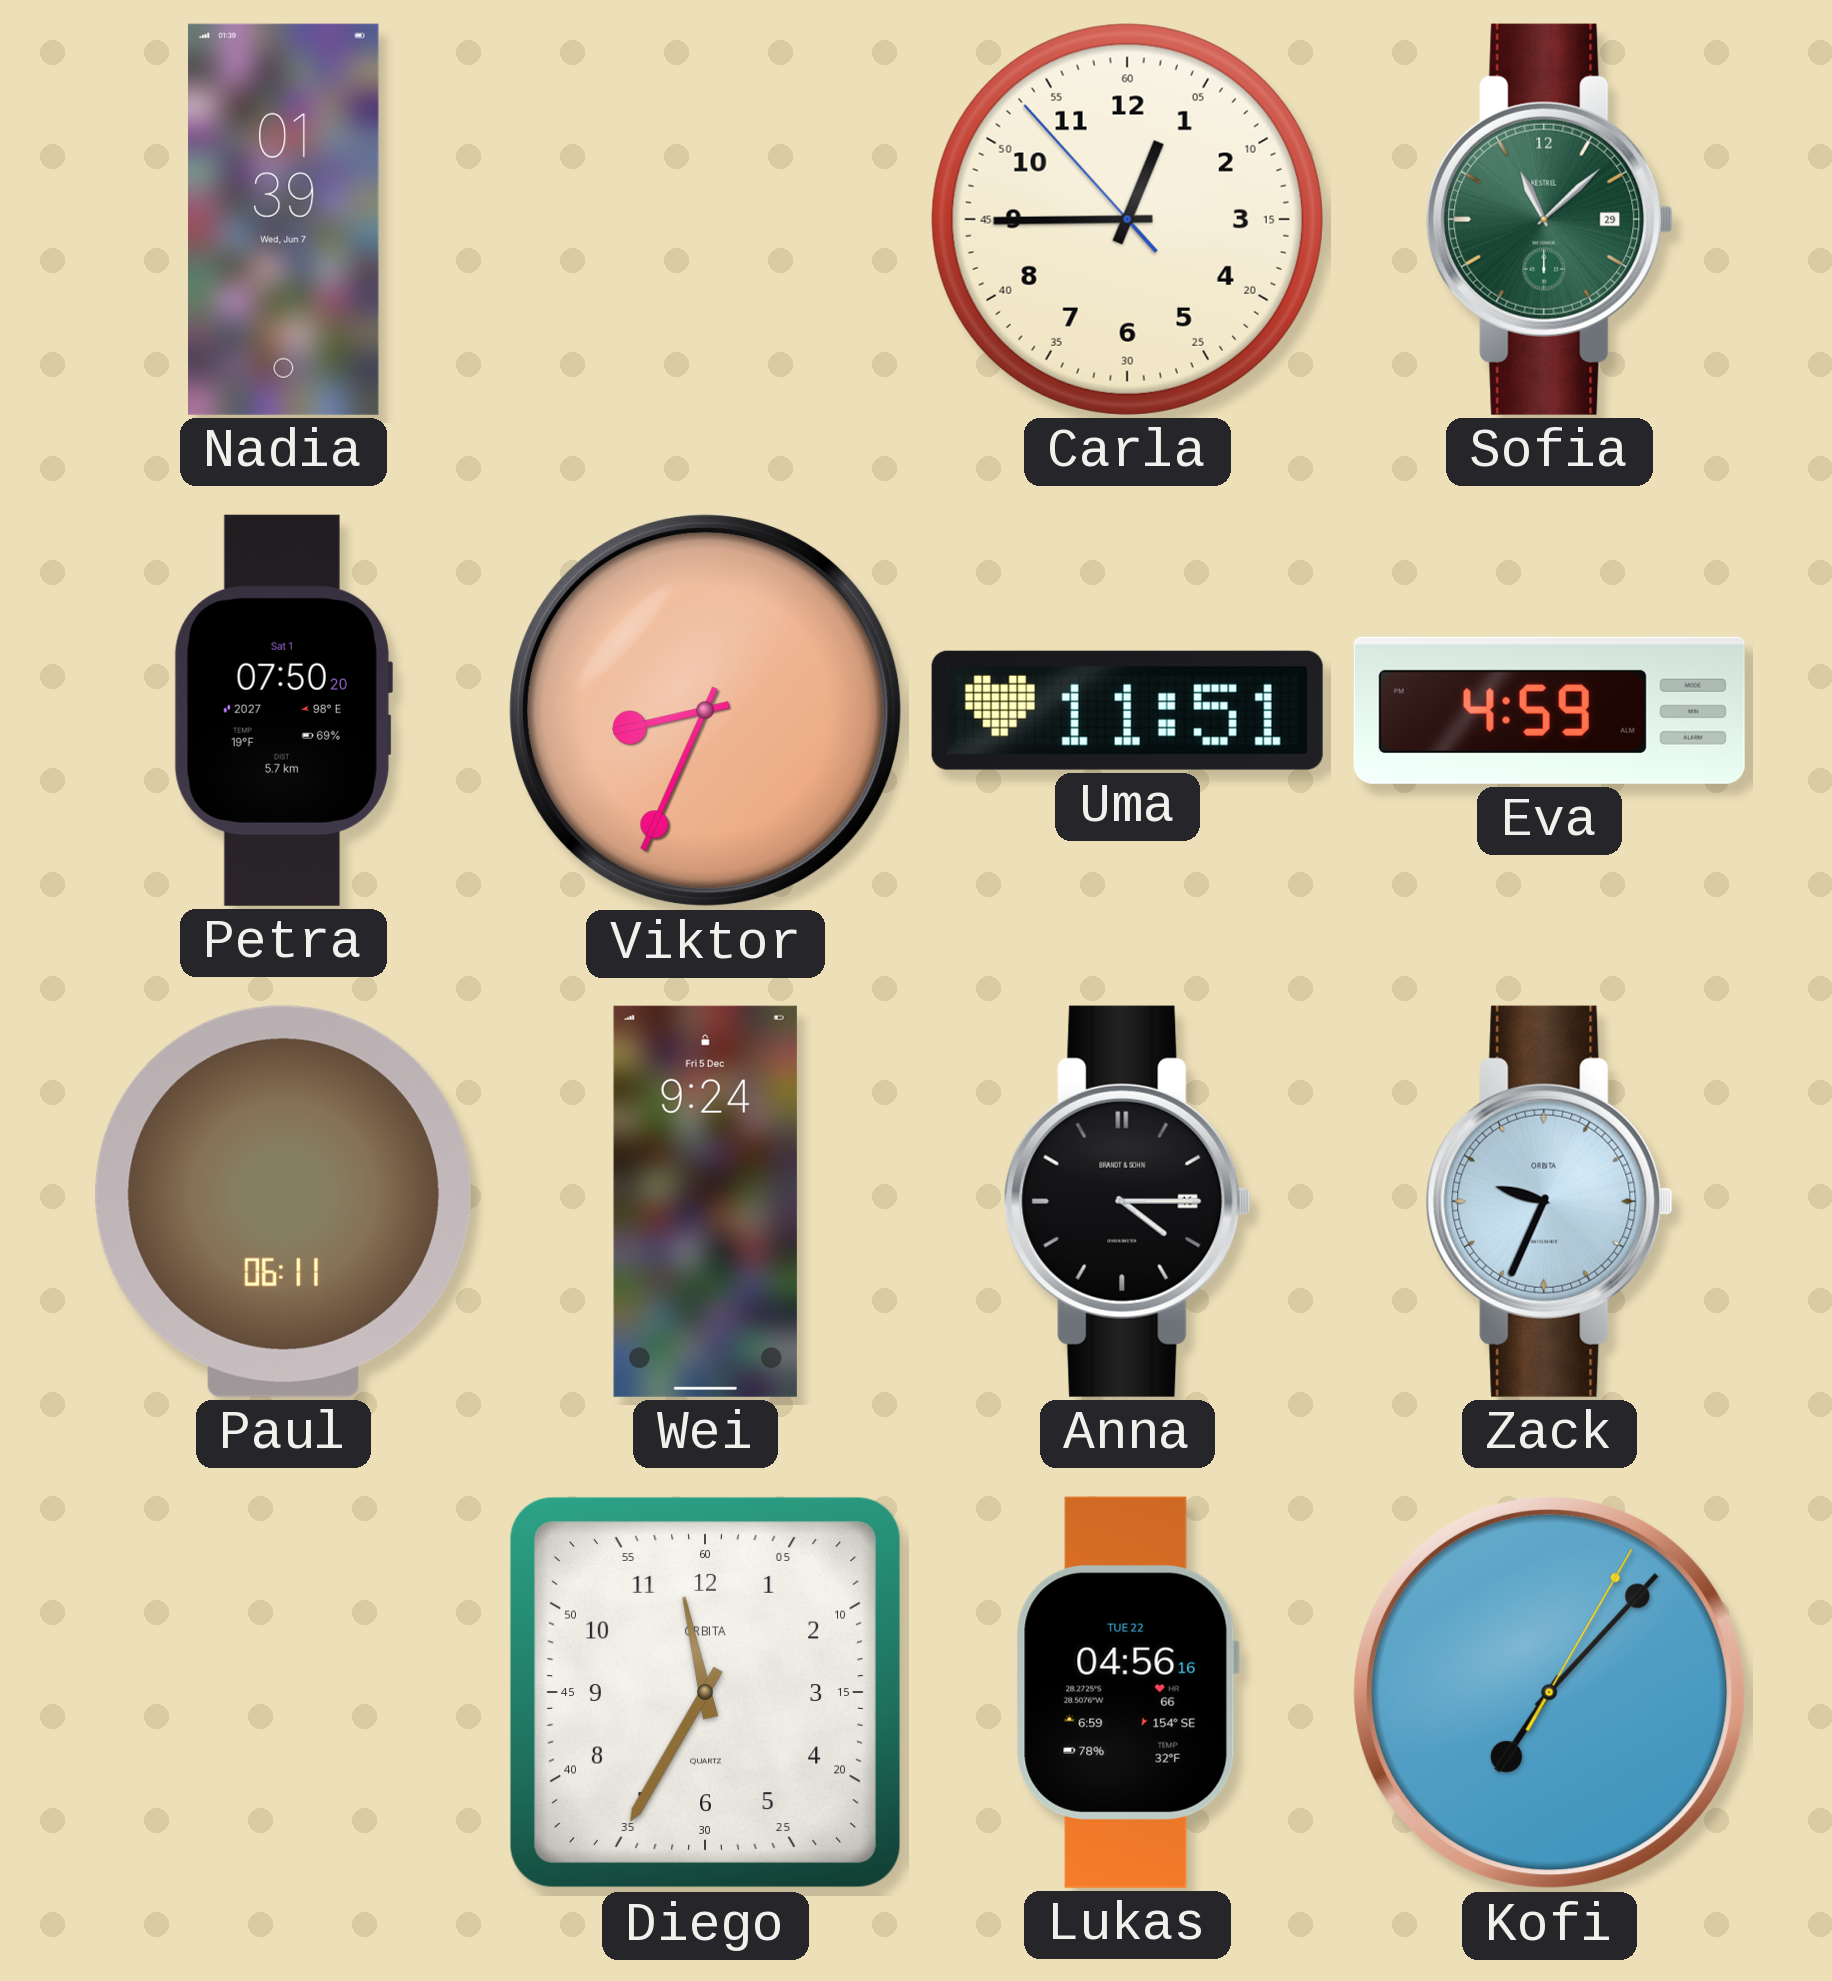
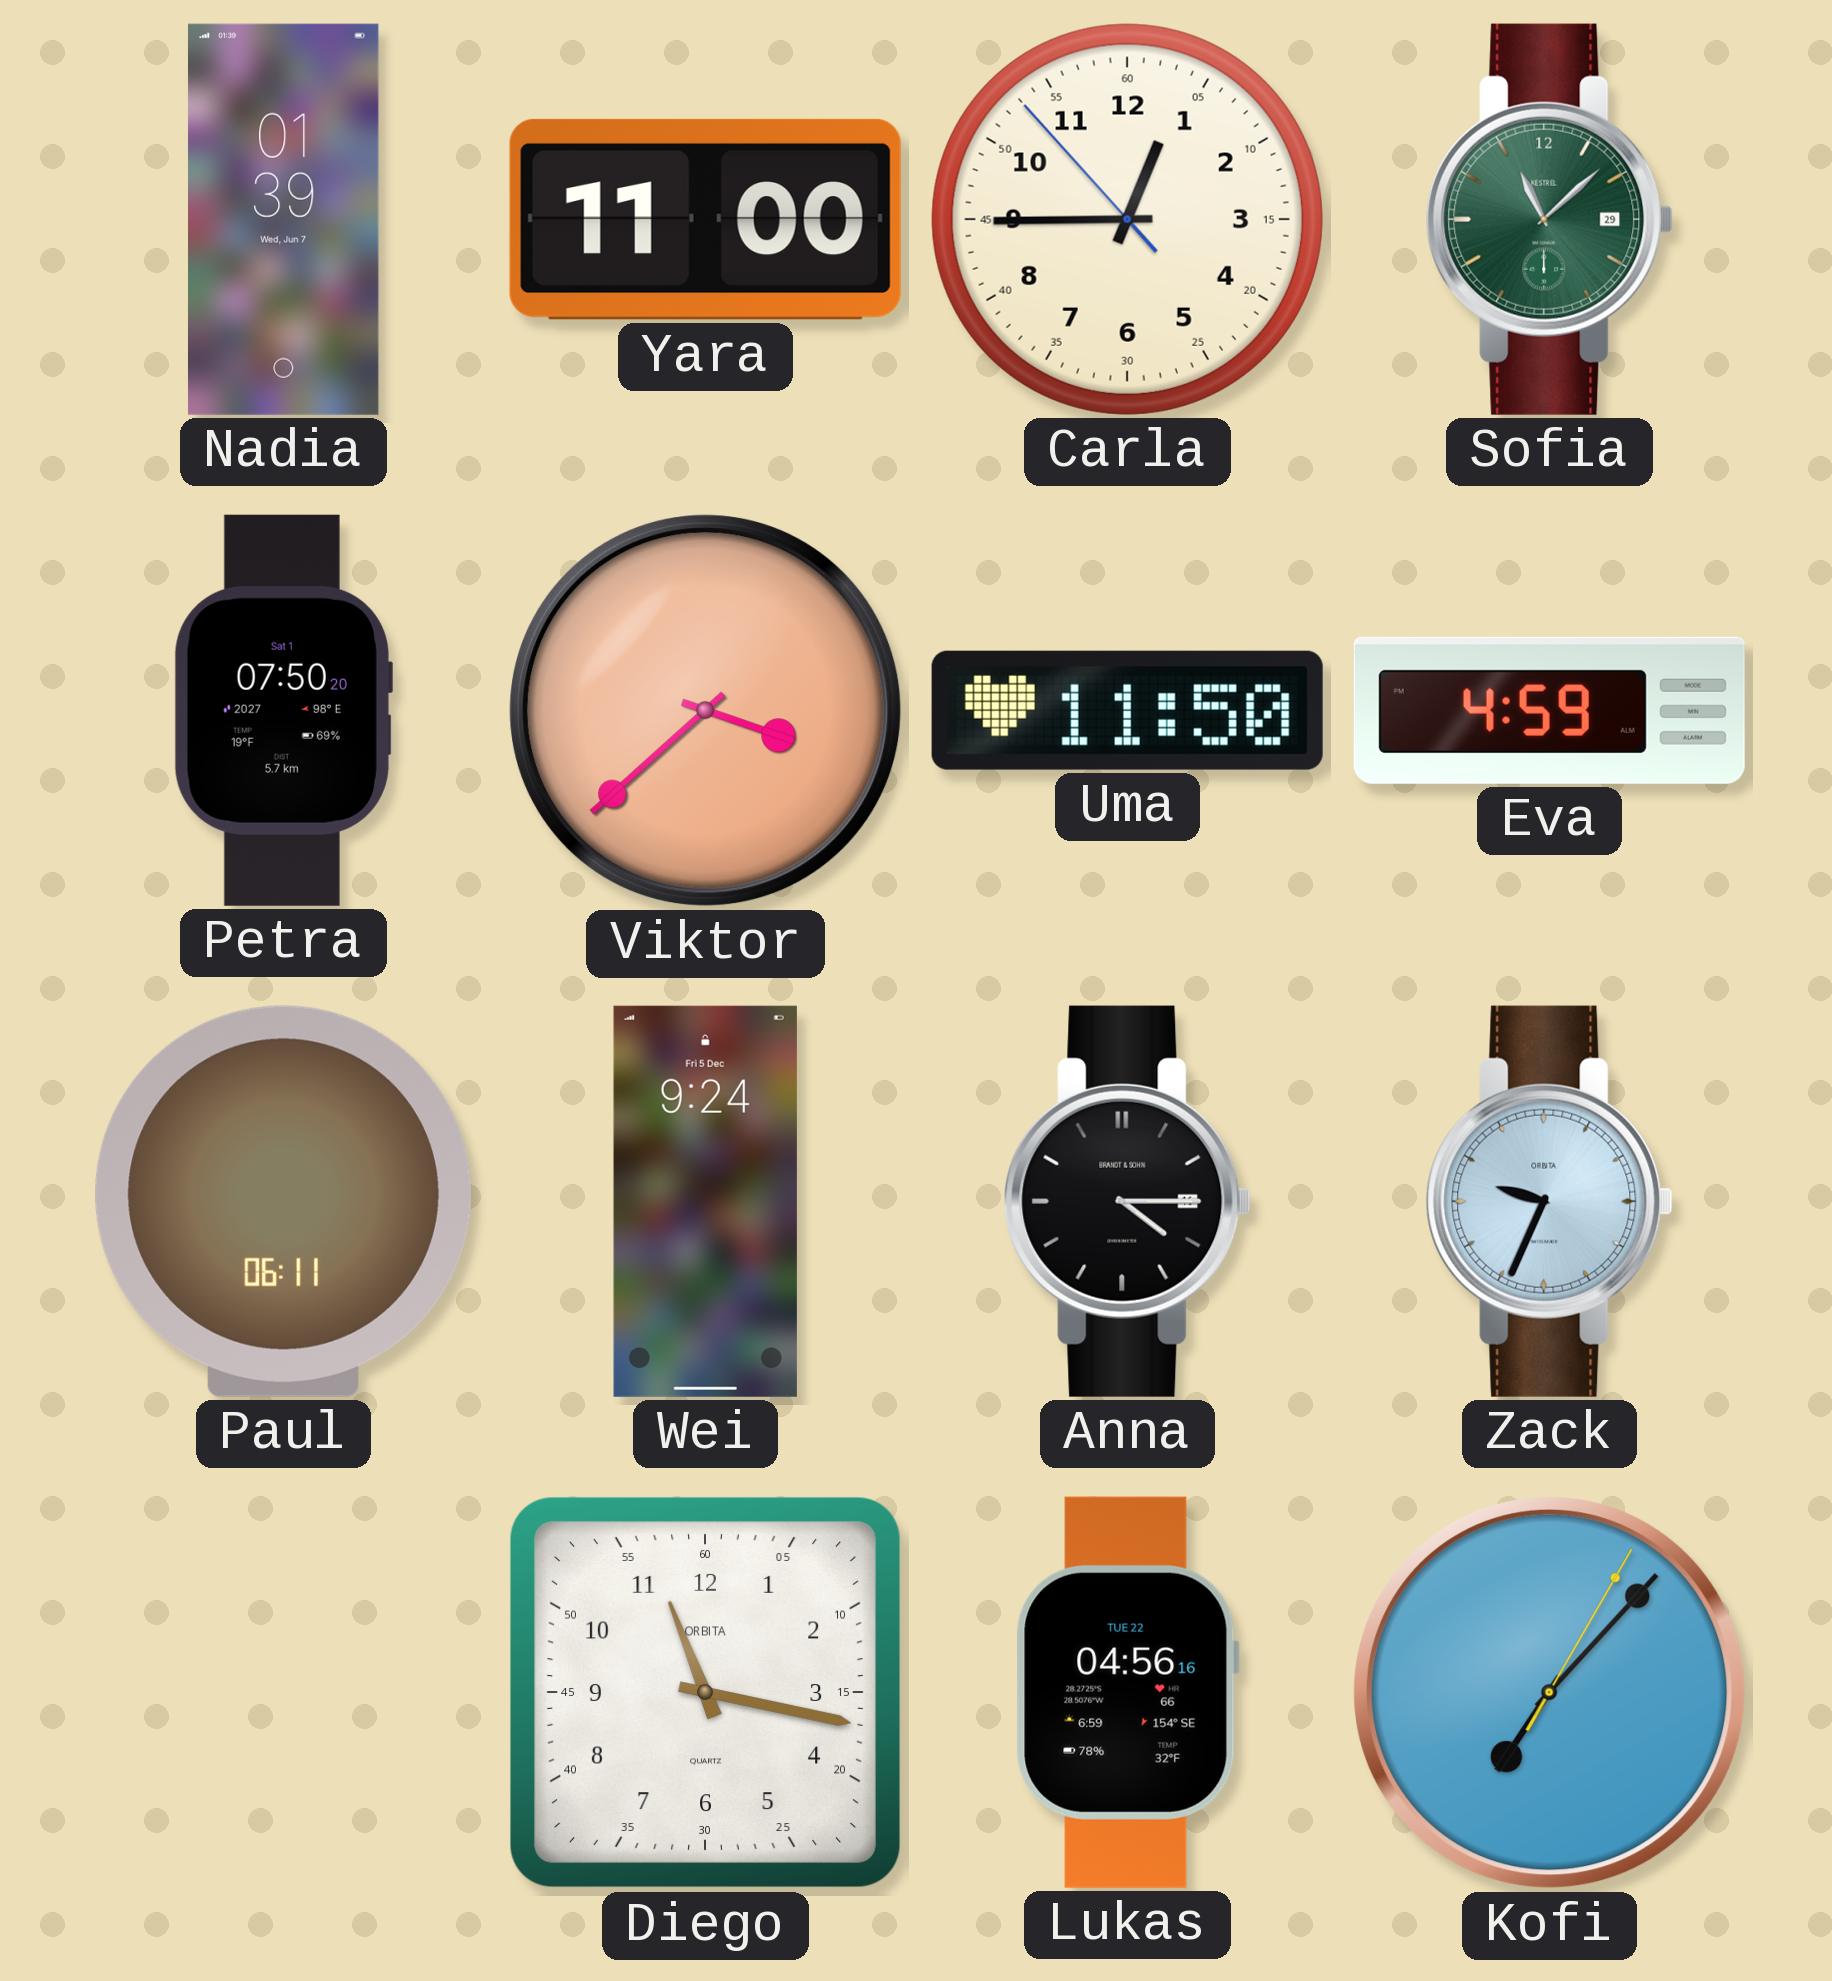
Yara: none -> 11:00 (705, 219)
Viktor: 8:34 -> 3:38 (706, 711)
Uma: 11:51 -> 11:50 (1127, 710)
Diego: 11:35 -> 11:17 (705, 1692)
